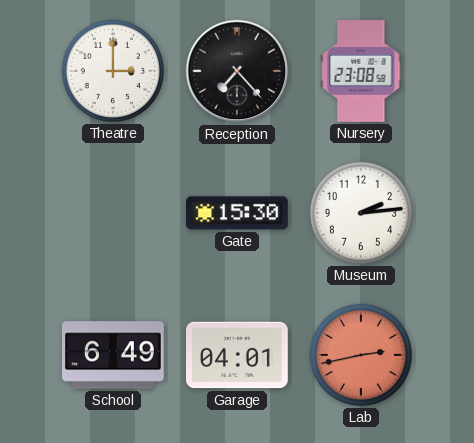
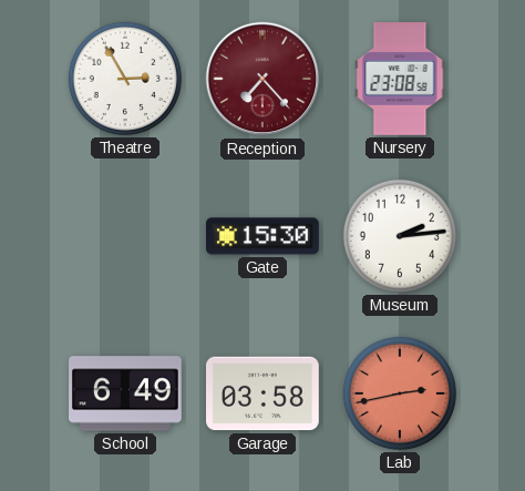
Theatre: 3:00 -> 2:55 (125, 79)
Reception dial: black -> burgundy (262, 79)
Garage: 04:01 -> 03:58 (264, 393)
